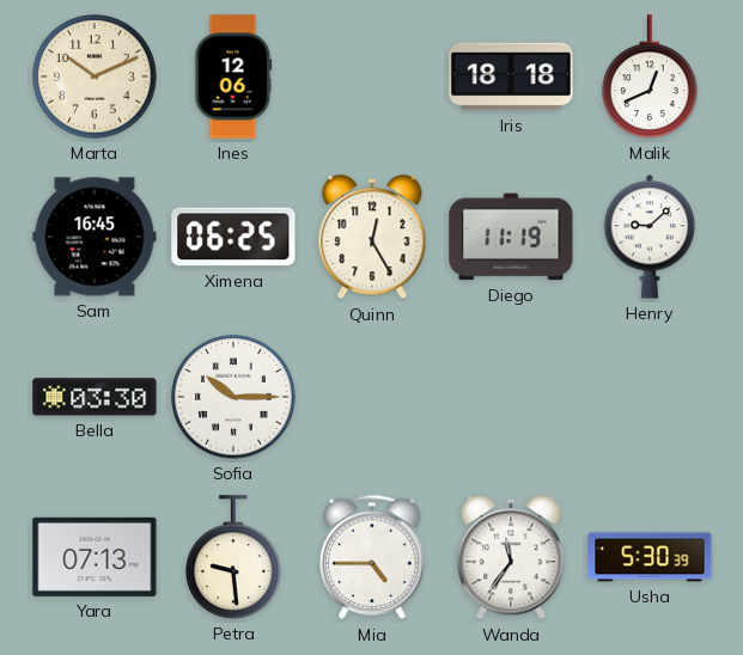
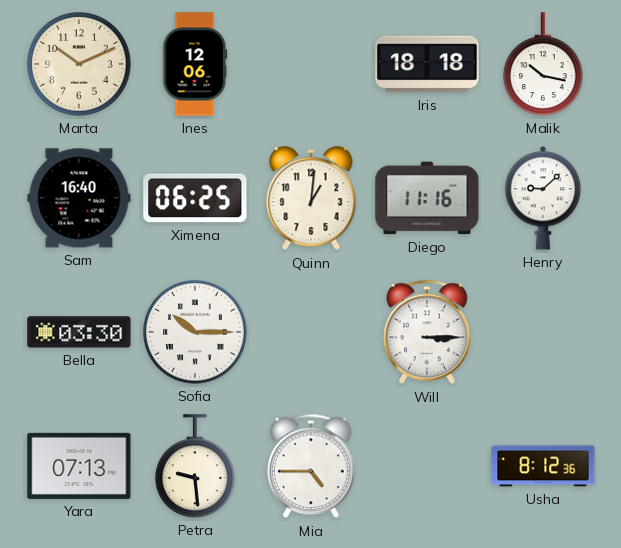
Malik: 12:41 -> 10:17 (544, 64)
Sam: 16:45 -> 16:40 (79, 198)
Quinn: 12:25 -> 1:01 (311, 199)
Diego: 11:19 -> 11:16 (427, 198)
Will: none -> 3:15 (427, 332)
Wanda: 11:36 -> none (511, 558)
Usha: 5:30 -> 8:12 (543, 466)
